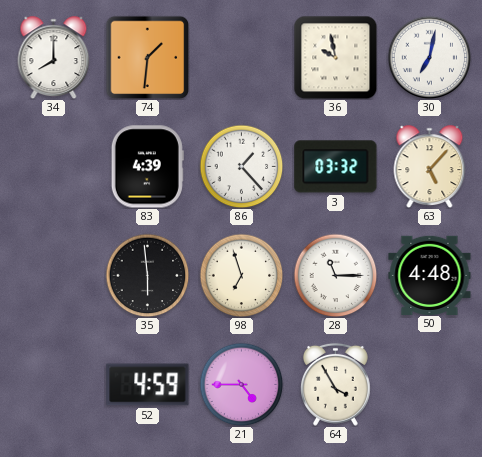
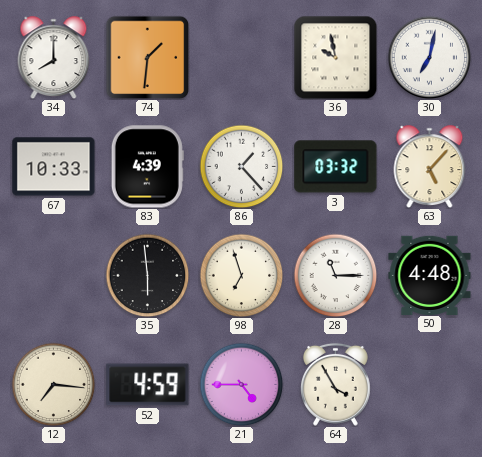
67: none -> 10:33 (54, 167)
12: none -> 7:16 (53, 384)
